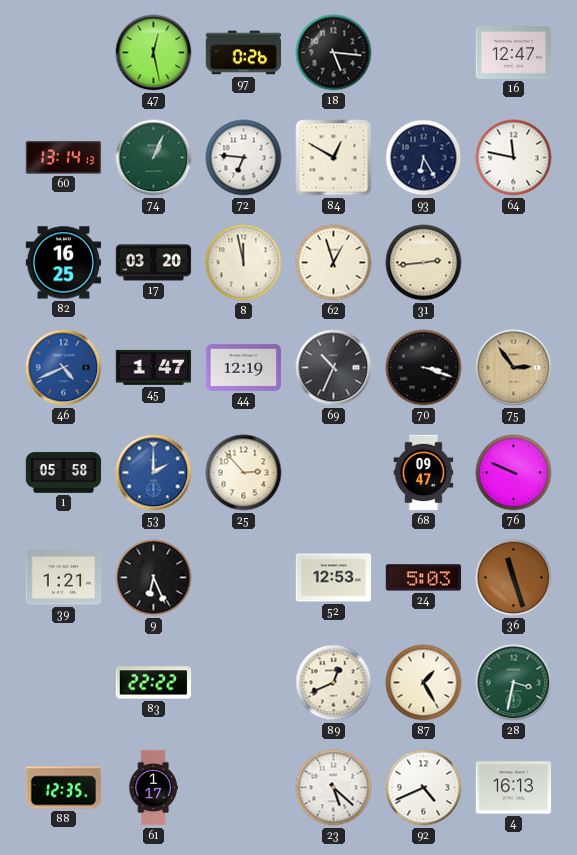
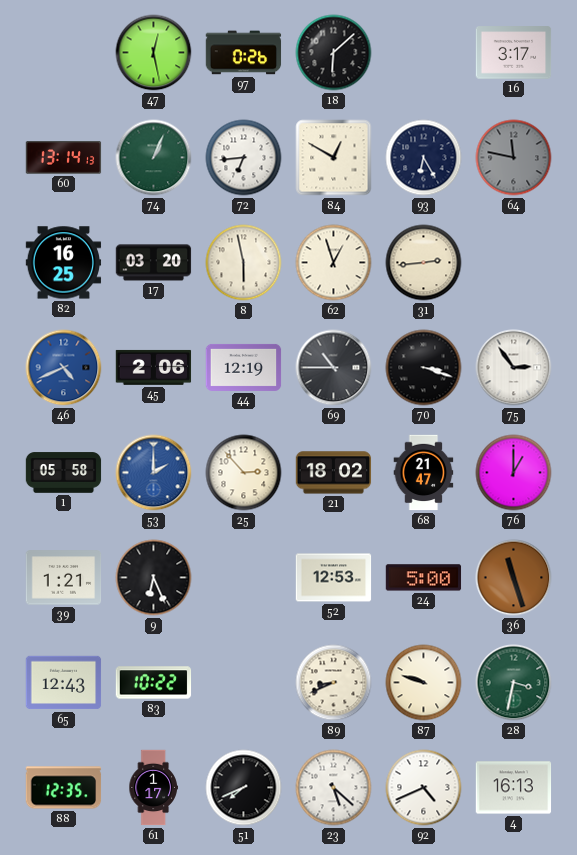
18: 5:16 -> 6:08 (334, 53)
16: 12:47 -> 3:17 (514, 53)
72: 6:46 -> 6:44 (244, 158)
64 dial: white -> grey (514, 158)
8: 11:58 -> 5:58 (244, 263)
45: 1:47 -> 2:06 (154, 367)
69: 10:34 -> 10:45 (334, 368)
75 dial: champagne -> white (514, 368)
21: none -> 18:02 (334, 473)
68: 09:47 -> 21:47 (424, 473)
76: 9:49 -> 1:00 (514, 473)
24: 5:03 -> 5:00 (424, 578)
65: none -> 12:43 (64, 683)
83: 22:22 -> 10:22 (154, 683)
89: 12:41 -> 8:41 (334, 683)
87: 1:25 -> 9:48 (424, 683)
51: none -> 7:41 (244, 788)
